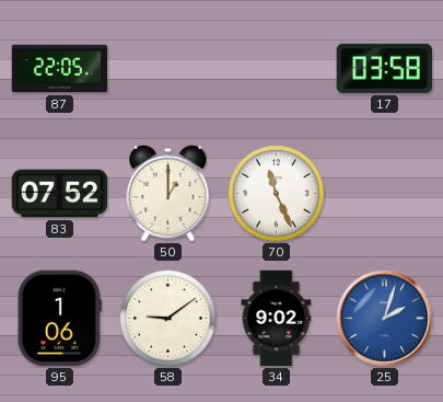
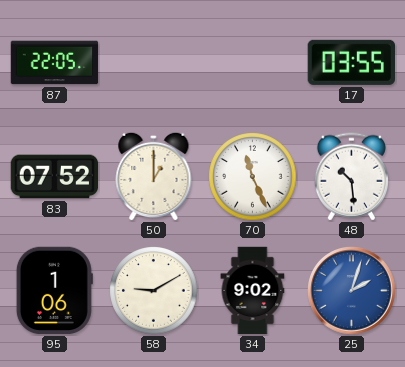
17: 03:58 -> 03:55 (351, 62)
48: none -> 10:29 (351, 177)
58: 9:09 -> 9:10 (154, 291)
